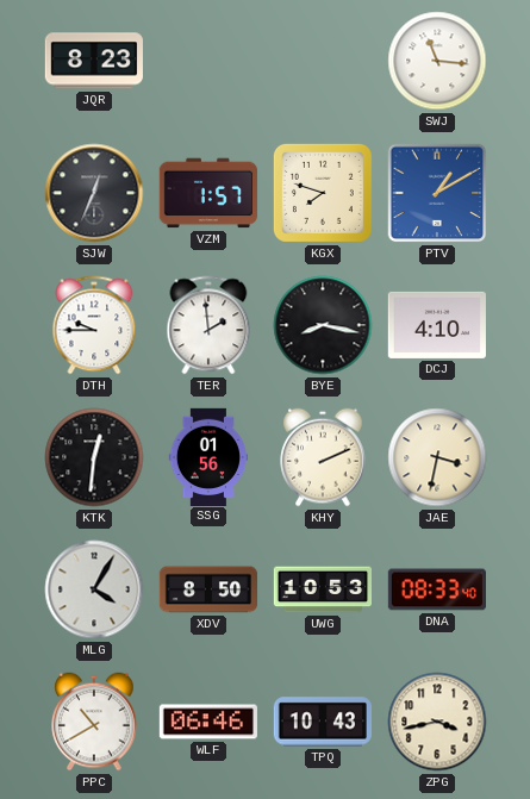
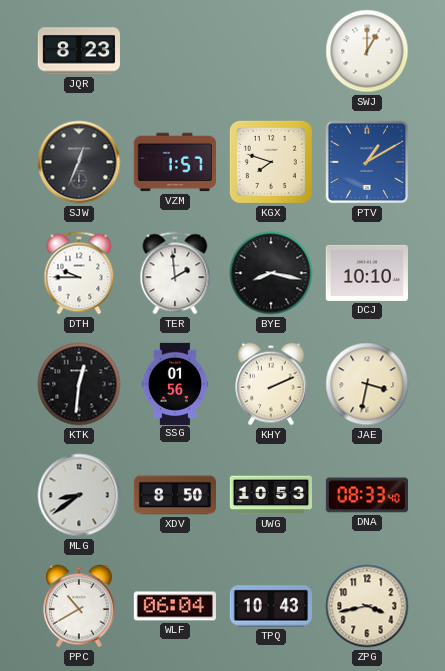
SWJ: 11:16 -> 1:00 (367, 51)
DCJ: 4:10 -> 10:10 (367, 273)
MLG: 4:05 -> 8:39 (79, 495)
WLF: 06:46 -> 06:04 (175, 606)
